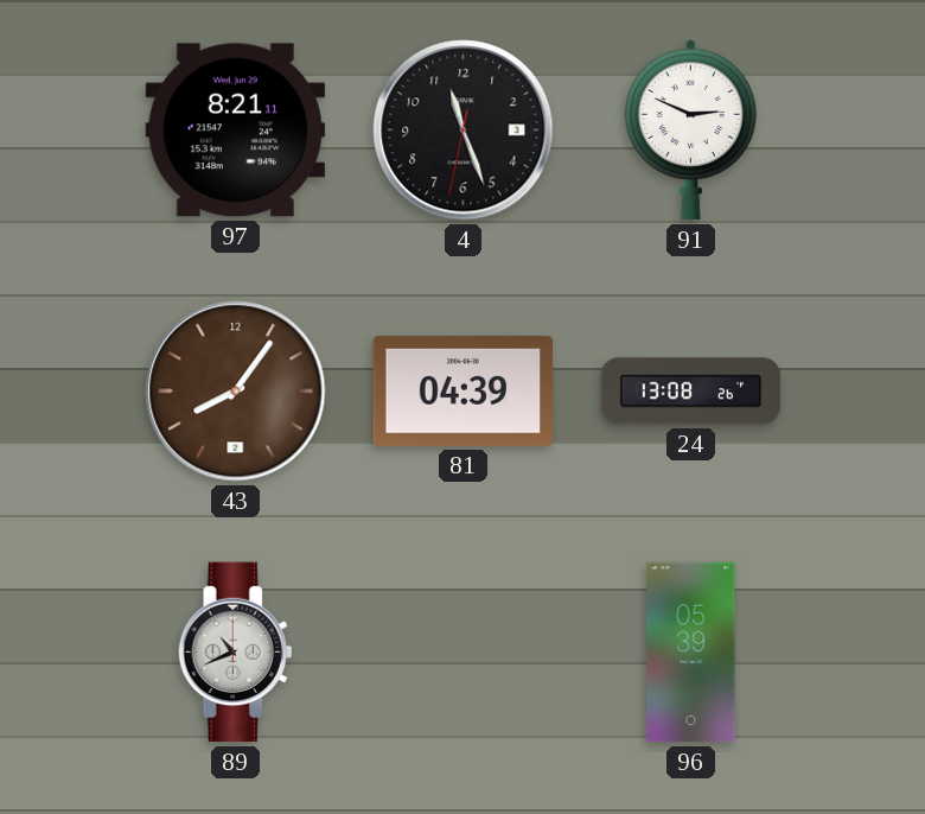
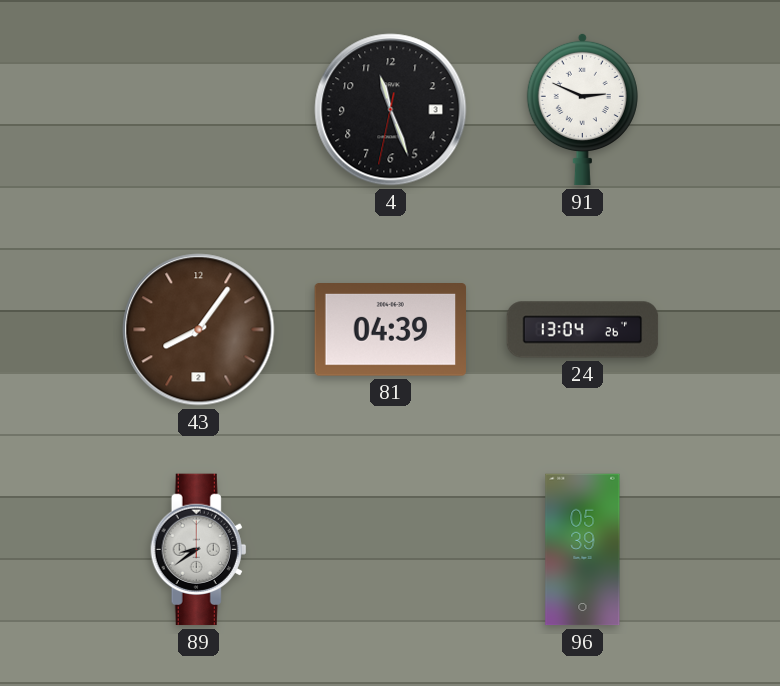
97: 8:21 -> none (236, 131)
24: 13:08 -> 13:04 (583, 330)
89: 10:41 -> 8:39 (199, 550)
